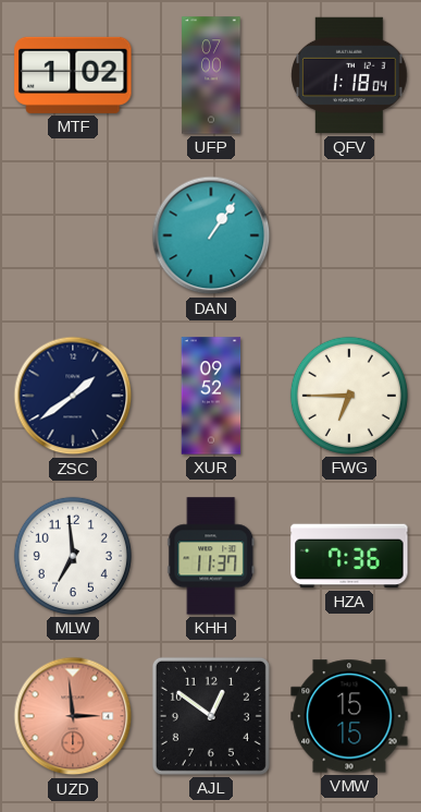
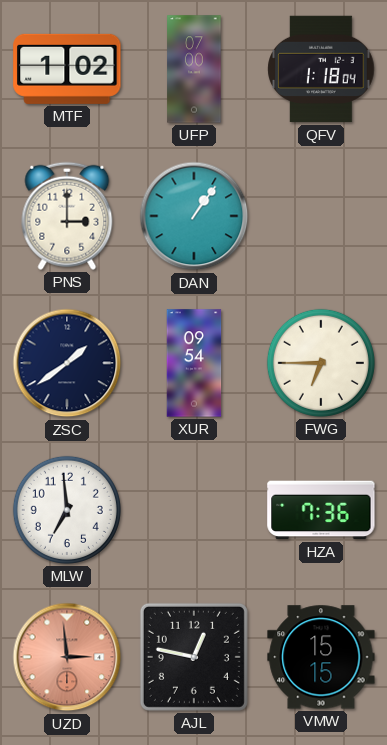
PNS: none -> 3:00 (67, 216)
XUR: 09:52 -> 09:54 (194, 363)
KHH: 11:37 -> none (211, 556)
AJL: 12:51 -> 12:47 (194, 657)
